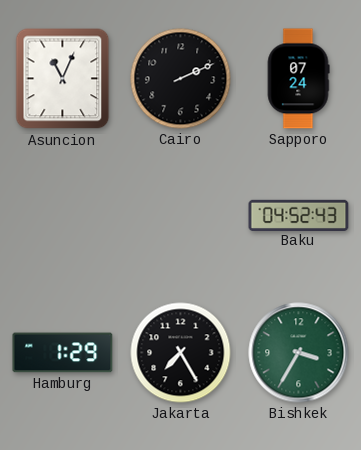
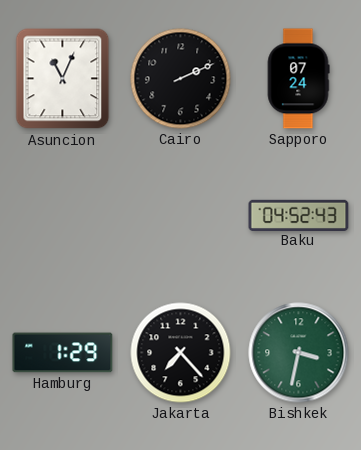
Jakarta: 7:25 -> 7:23 (181, 353)
Bishkek: 3:35 -> 3:32 (299, 353)
